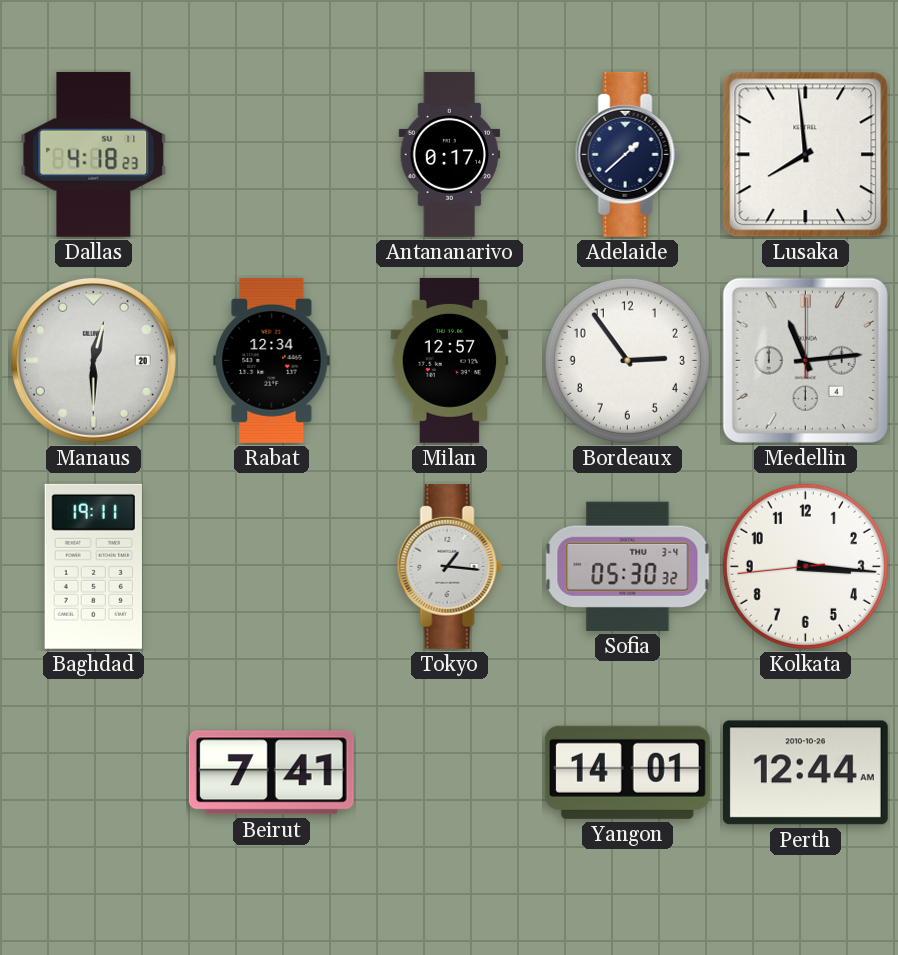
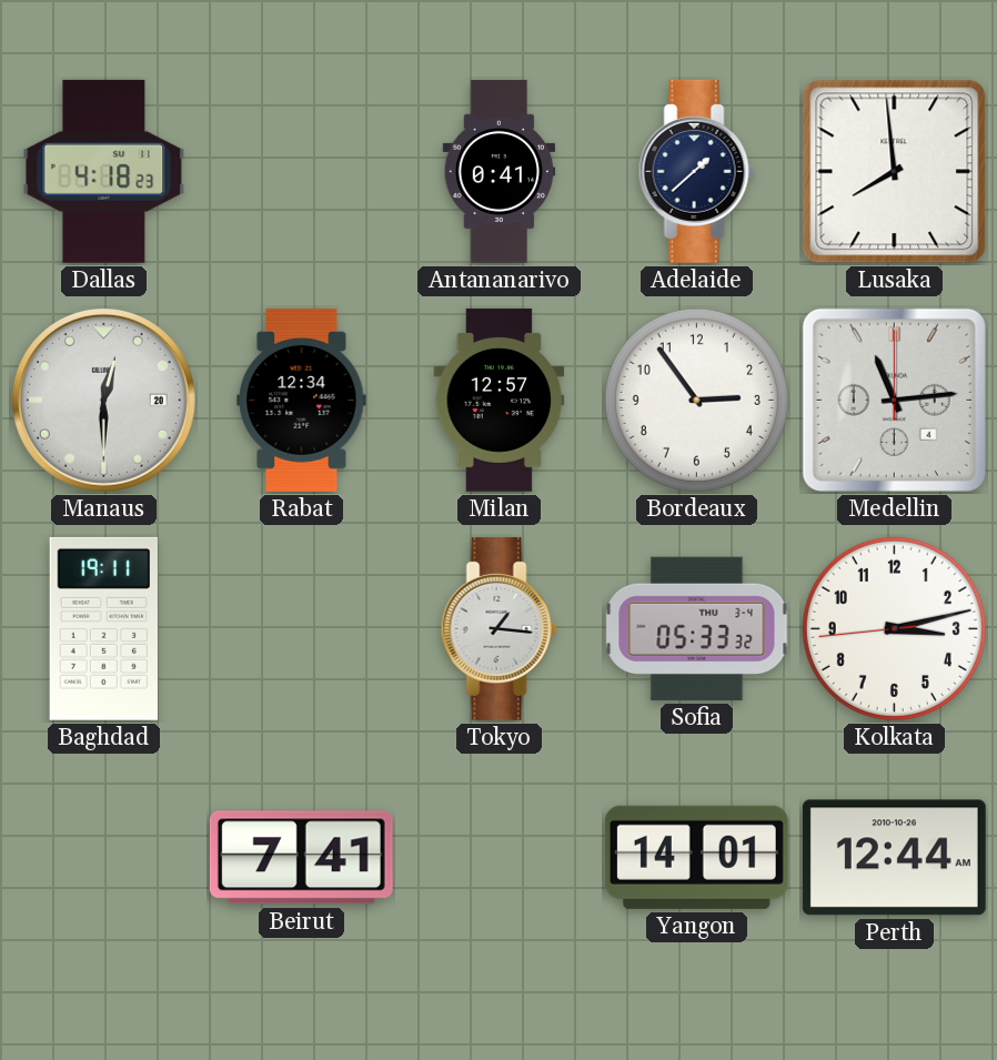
Antananarivo: 0:17 -> 0:41 (500, 171)
Sofia: 05:30 -> 05:33 (697, 628)
Kolkata: 3:15 -> 3:12 (894, 628)
